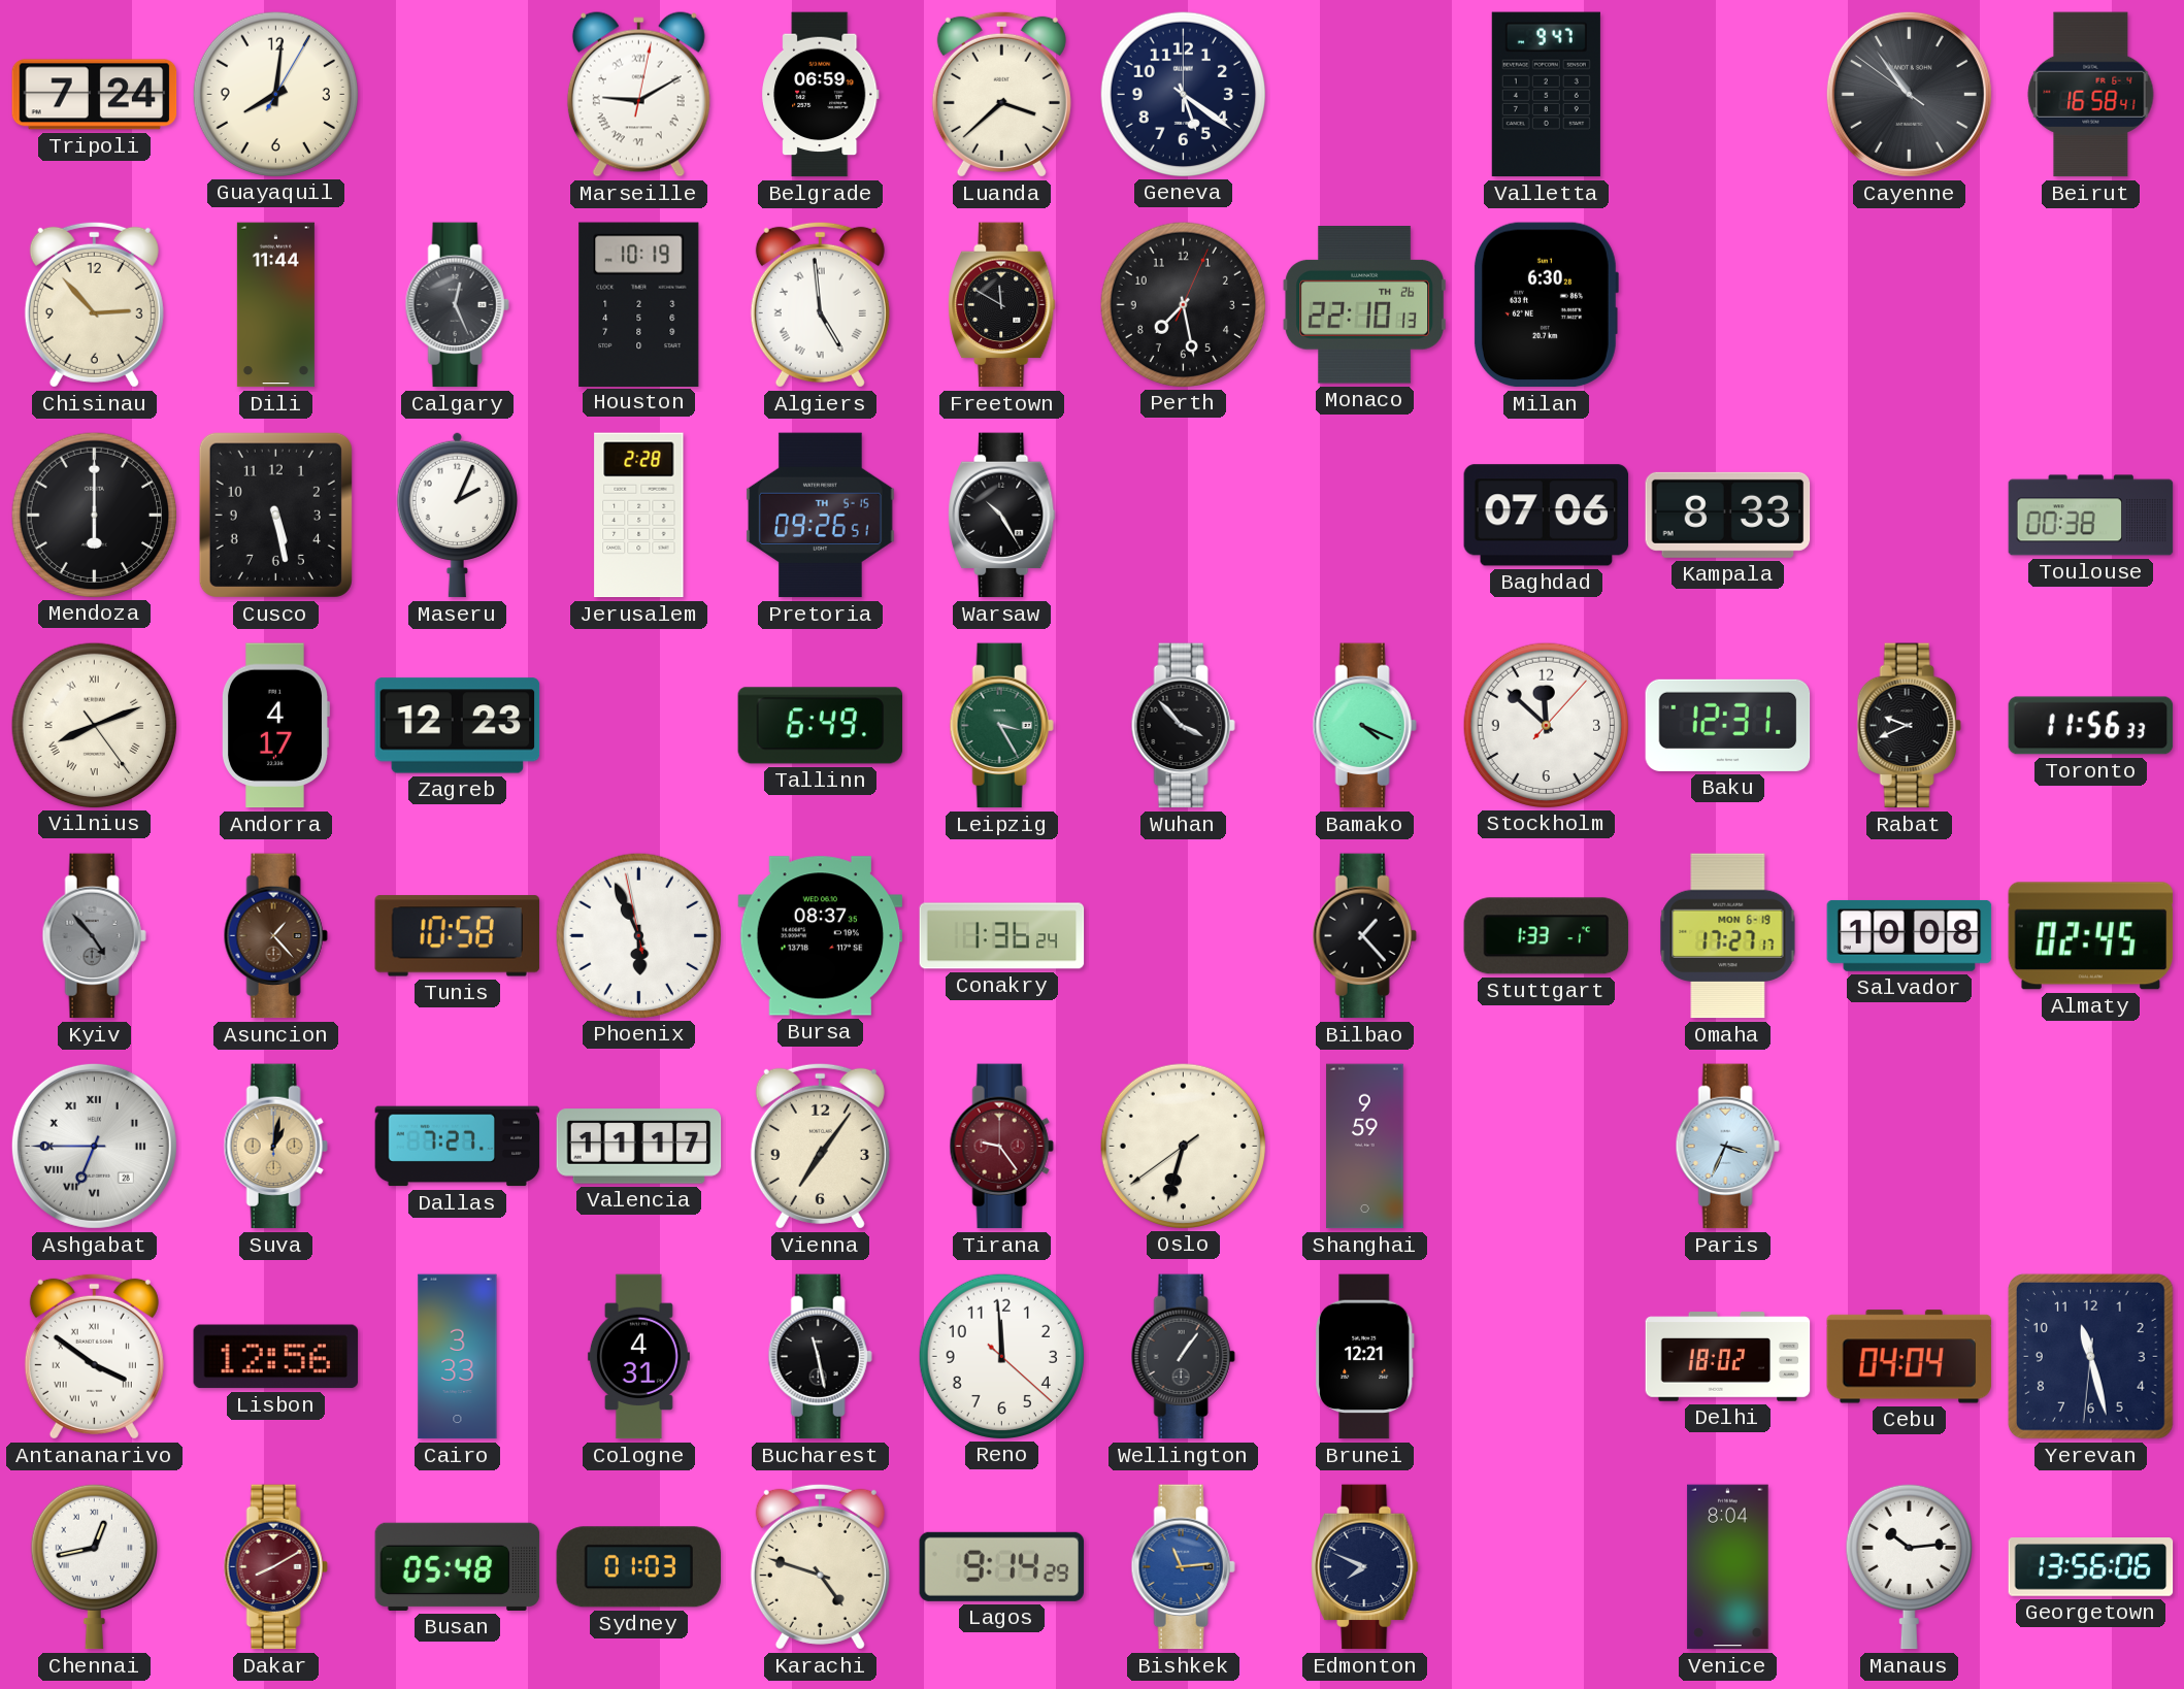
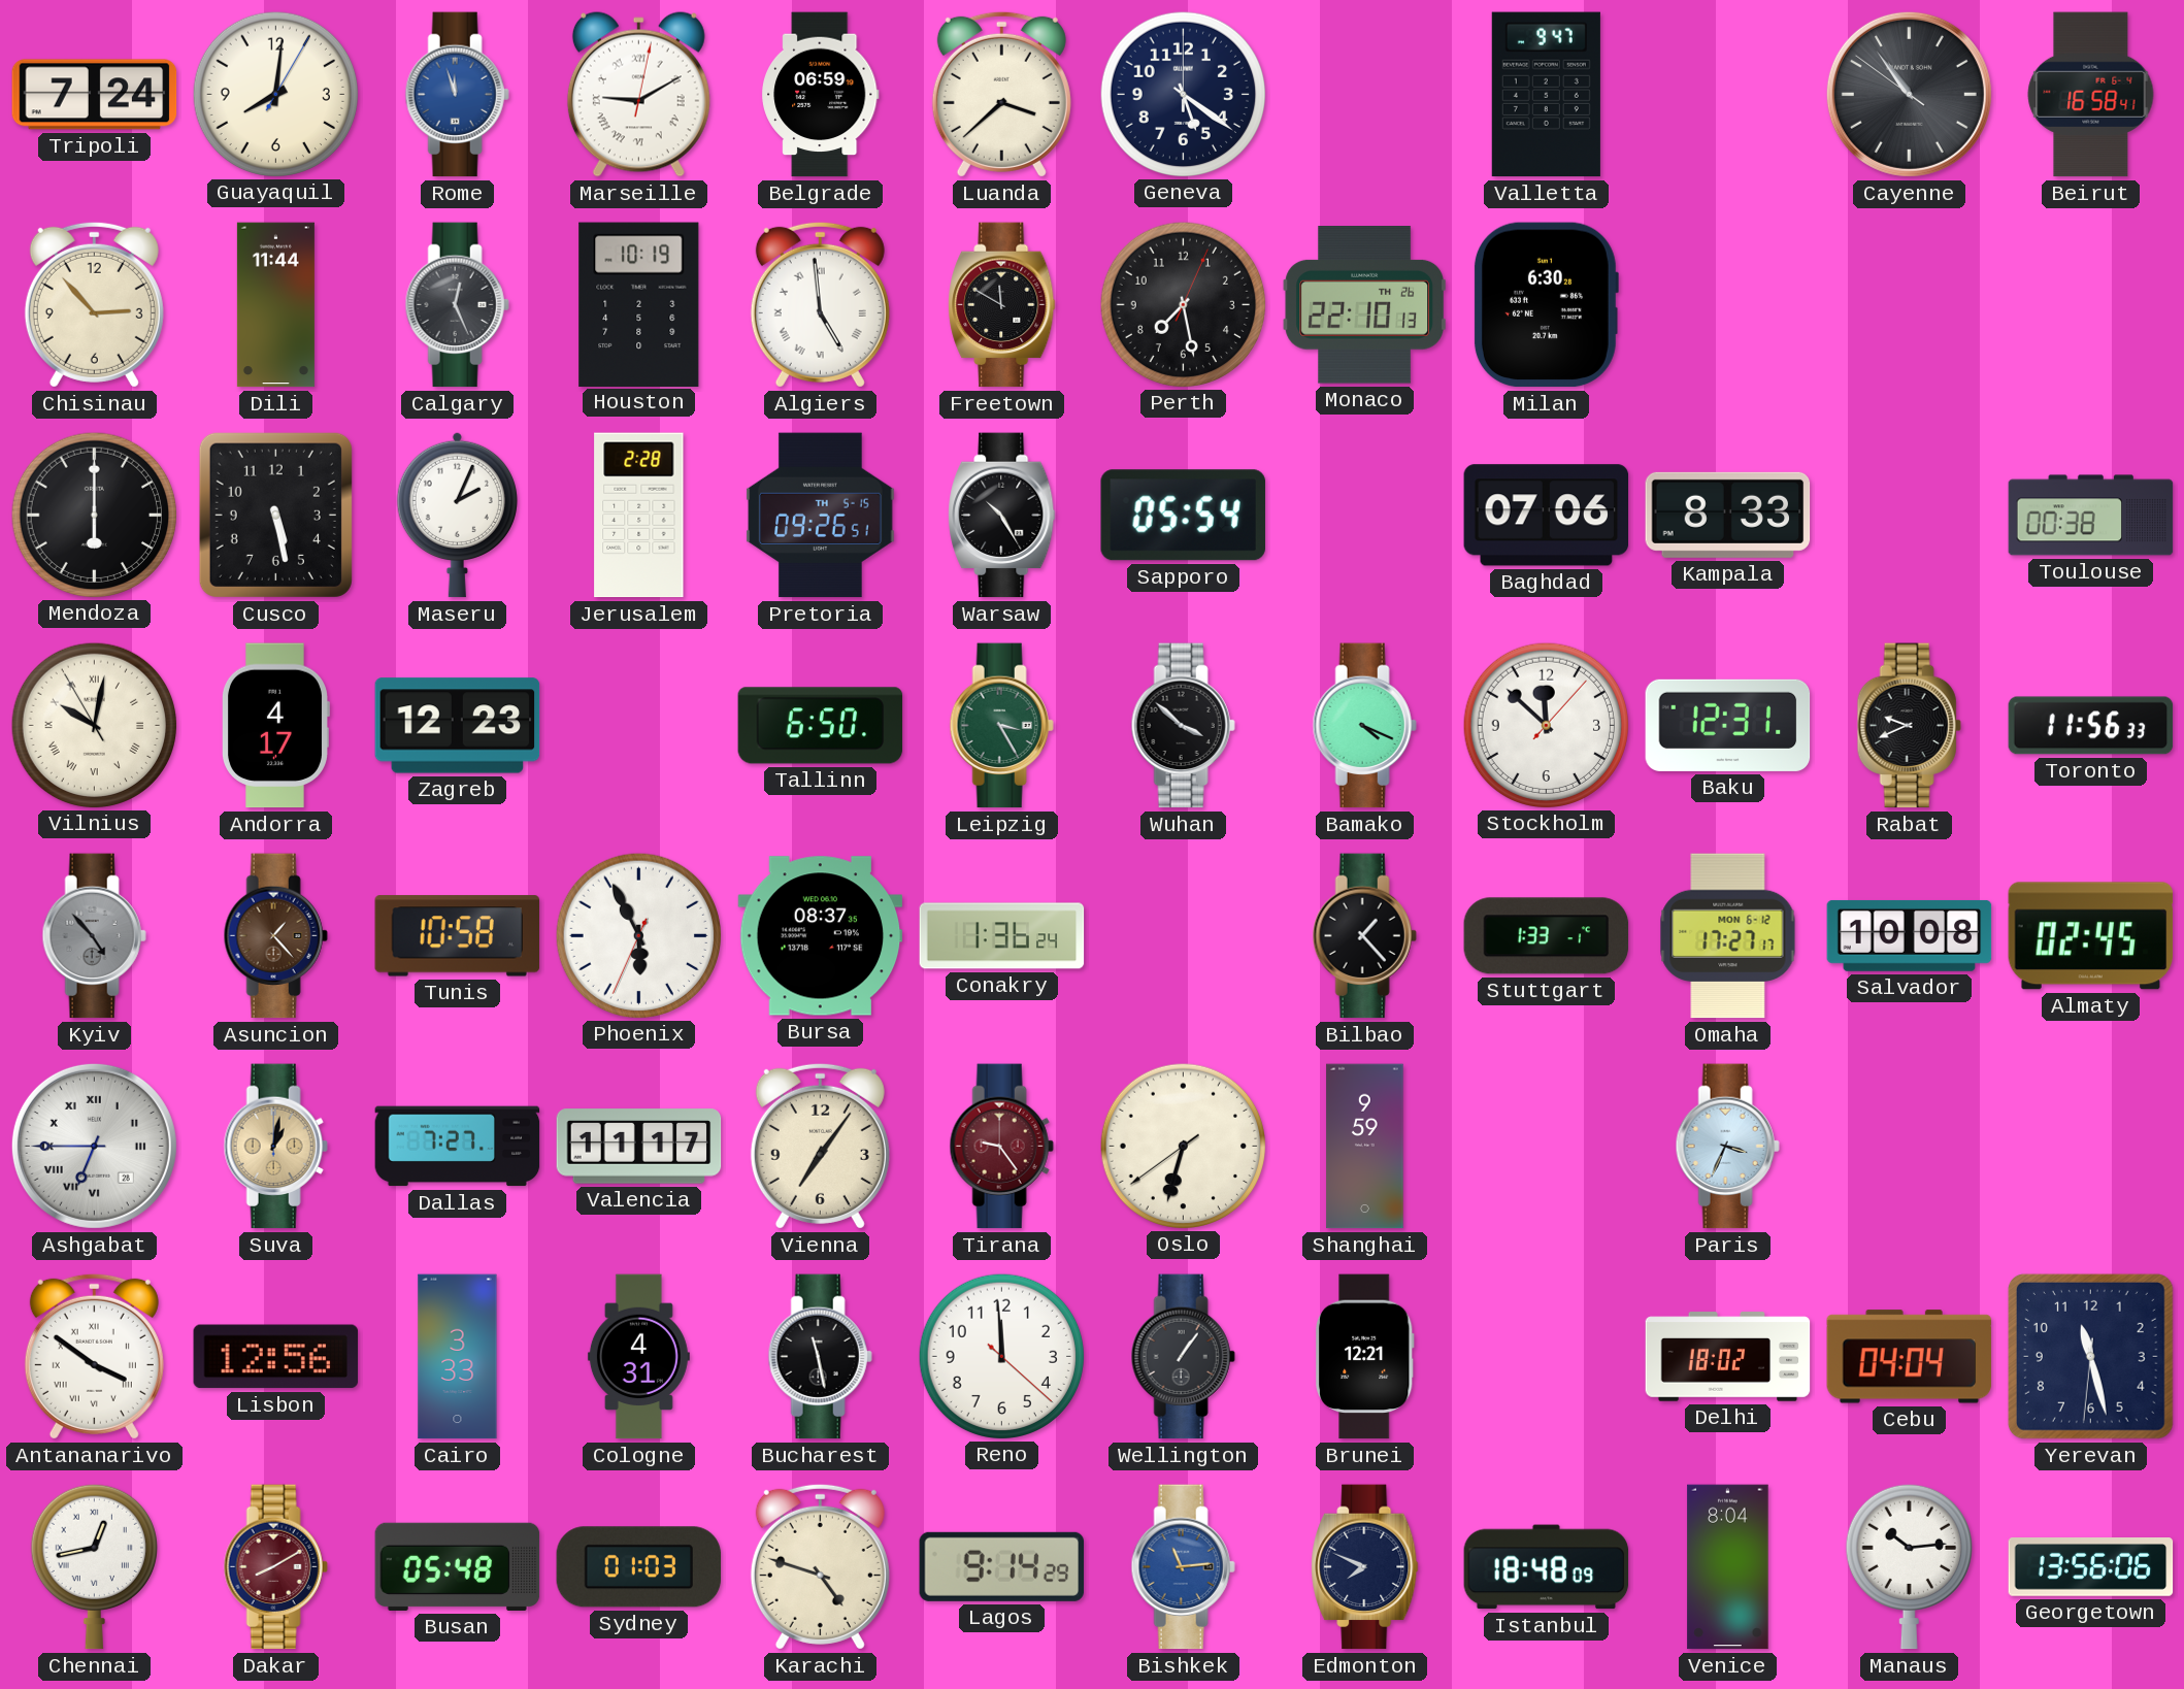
Rome: none -> 11:57 (457, 95)
Sapporo: none -> 05:54 (1183, 516)
Vilnius: 8:11 -> 10:01 (94, 725)
Tallinn: 6:49 -> 6:50 (821, 726)
Wuhan: 3:53 -> 3:52 (1183, 726)
Phoenix: 5:55:58 -> 5:55:34 (638, 935)
Omaha date: MON 6-19 -> MON 6-12 (1728, 936)
Istanbul: none -> 18:48 (1547, 1567)
